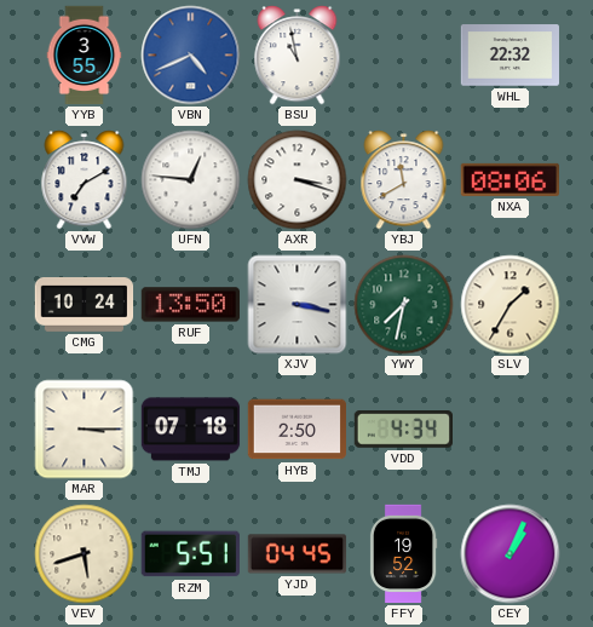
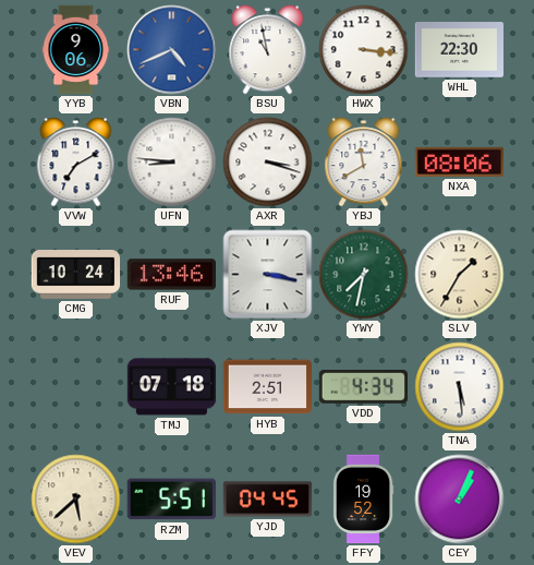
YYB: 3:55 -> 9:06 (76, 50)
HWX: none -> 3:16 (364, 50)
WHL: 22:32 -> 22:30 (460, 50)
UFN: 12:46 -> 8:46 (172, 163)
RUF: 13:50 -> 13:46 (171, 275)
MAR: 3:15 -> none (85, 430)
HYB: 2:50 -> 2:51 (267, 387)
TNA: none -> 5:29 (460, 387)
VEV: 5:42 -> 5:38 (76, 500)
